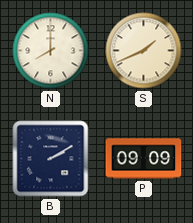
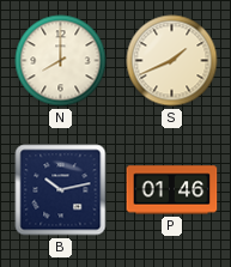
B: 2:10 -> 10:13 (61, 190)
P: 09:09 -> 01:46 (172, 190)
